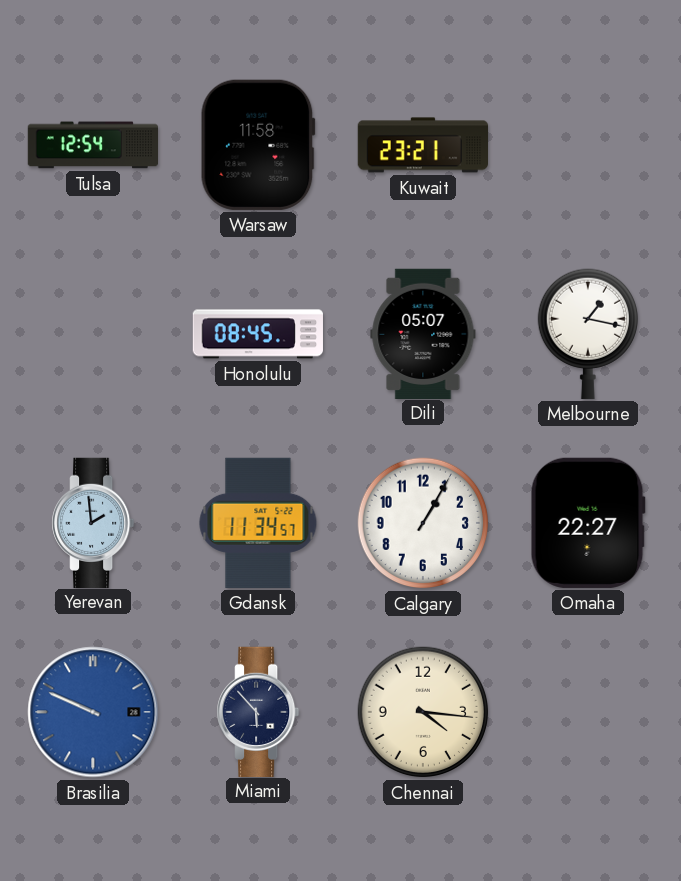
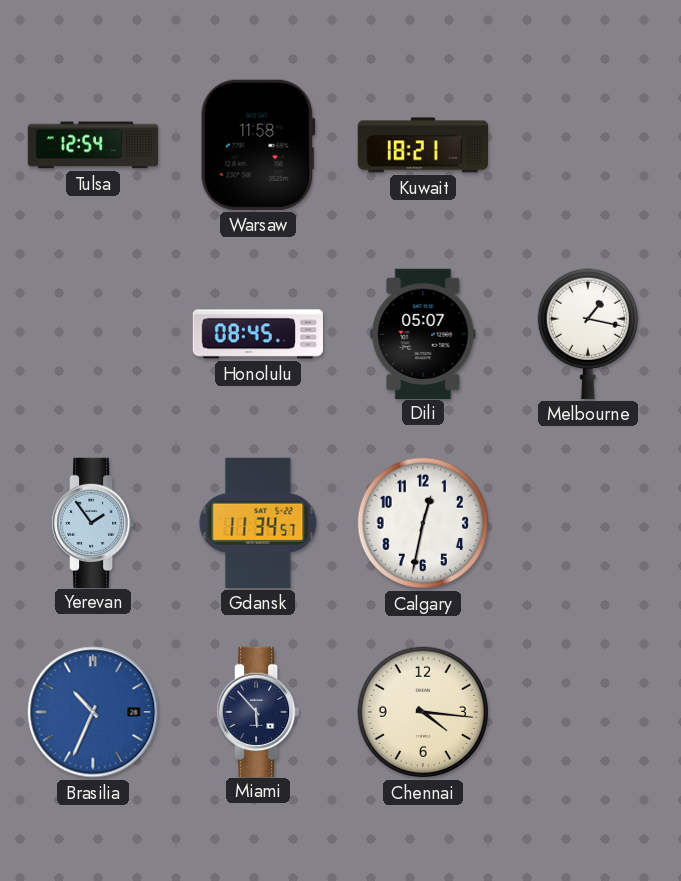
Kuwait: 23:21 -> 18:21 (422, 145)
Yerevan: 1:59 -> 1:54 (93, 522)
Calgary: 1:05 -> 12:32 (423, 523)
Omaha: 22:27 -> none (588, 523)
Brasilia: 9:49 -> 10:34 (93, 712)
